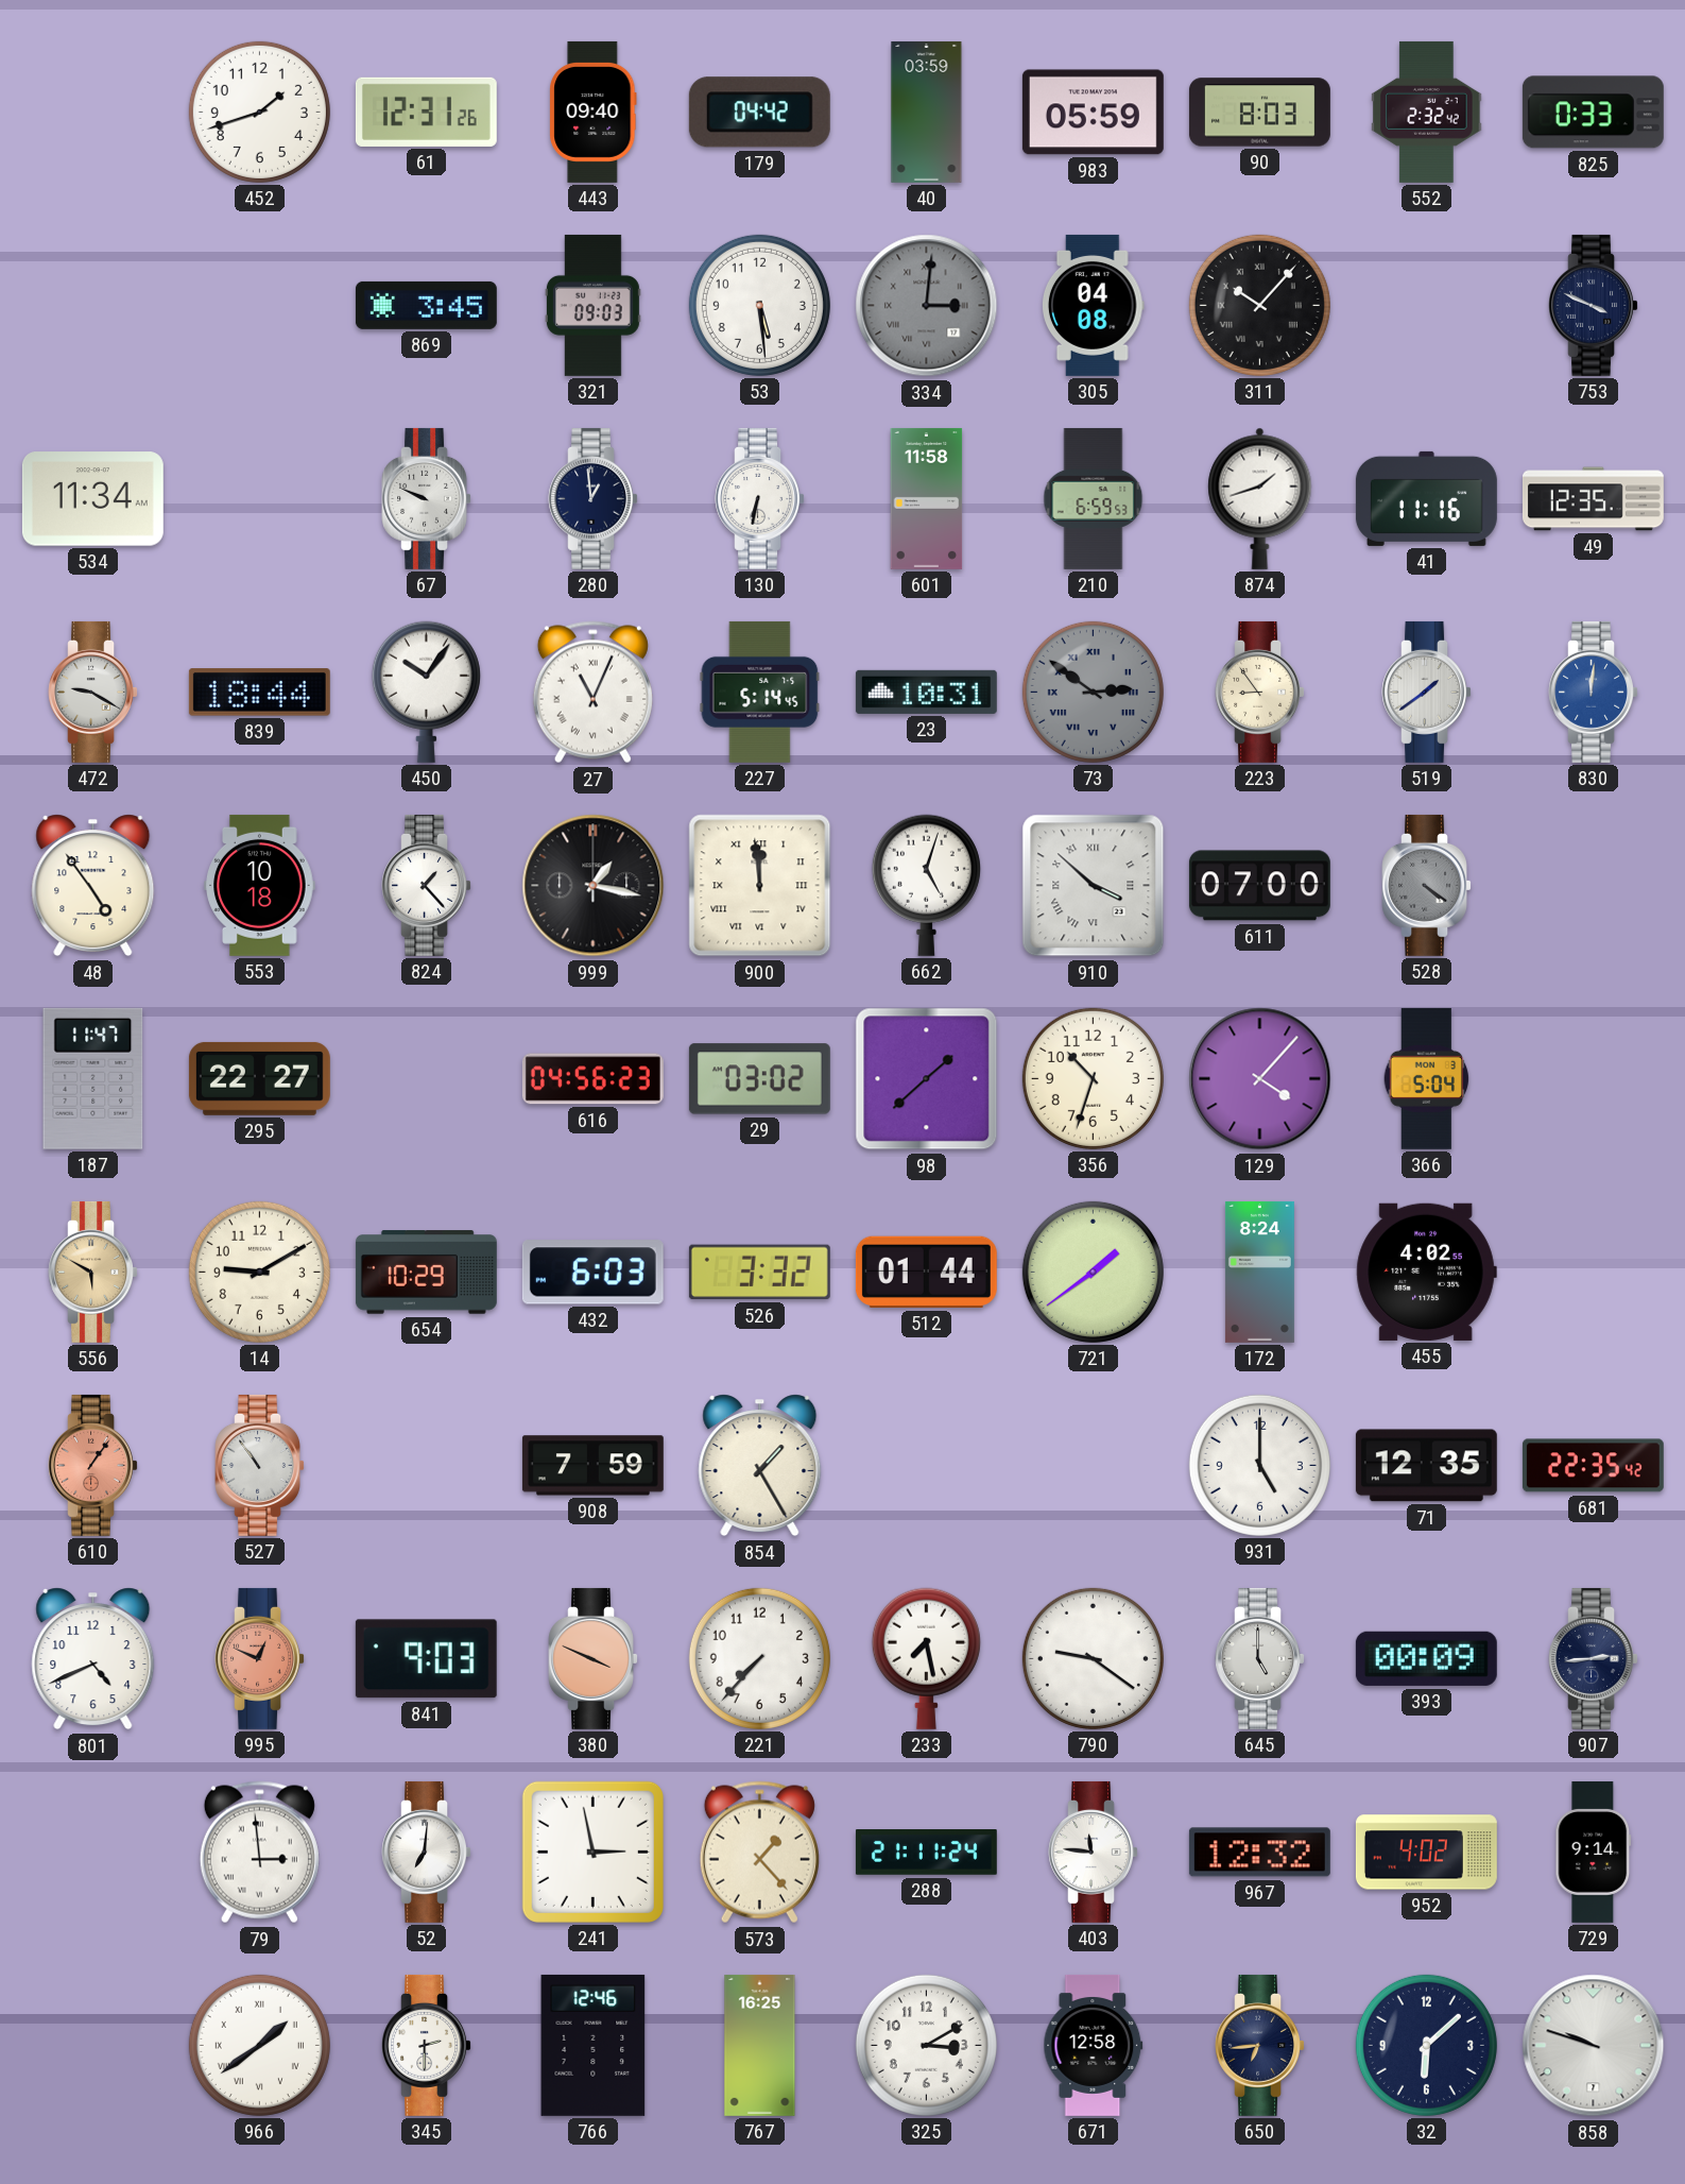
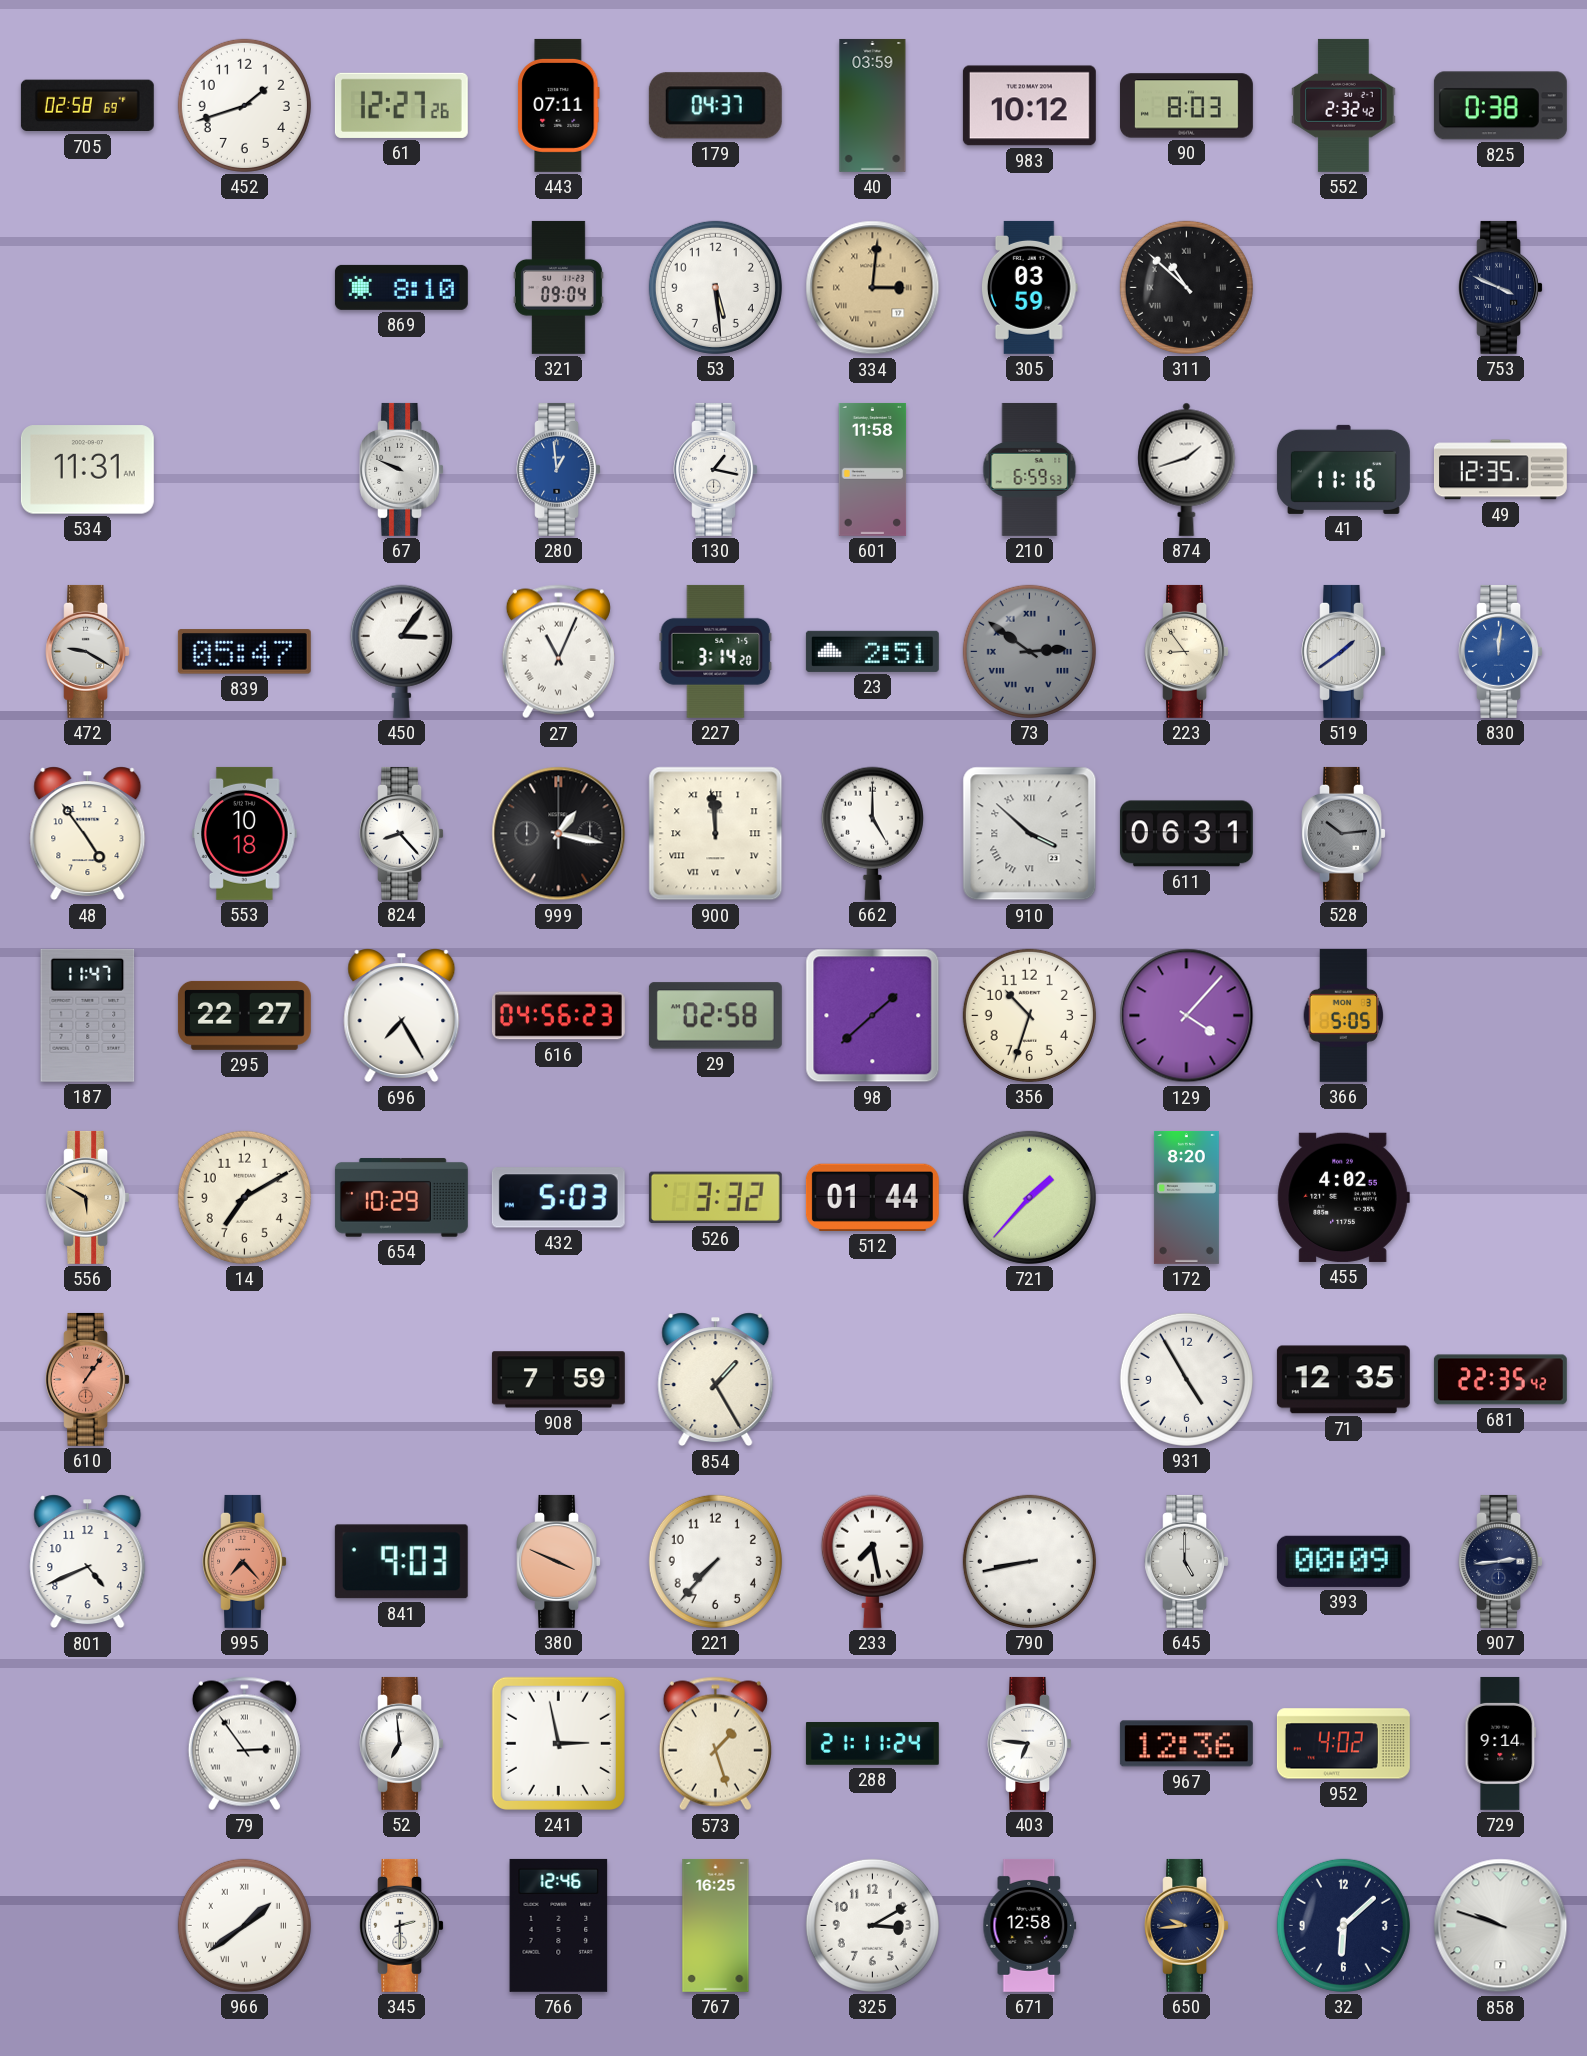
705: none -> 02:58 (87, 106)
61: 12:31 -> 12:27 (401, 105)
443: 09:40 -> 07:11 (559, 105)
179: 04:42 -> 04:37 (715, 106)
983: 05:59 -> 10:12 (1029, 106)
825: 0:33 -> 0:38 (1500, 106)
869: 3:45 -> 8:10 (401, 287)
321: 09:03 -> 09:04 (558, 287)
334 dial: grey -> champagne (873, 288)
305: 04:08 -> 03:59 (1029, 287)
311: 10:07 -> 10:52 (1186, 287)
534: 11:34 -> 11:31 (87, 470)
280 dial: navy -> blue (558, 469)
130: 6:32 -> 1:17 (715, 469)
839: 18:44 -> 05:47 (244, 652)
450: 10:06 -> 3:06 (401, 651)
227: 5:14 -> 3:14 (716, 651)
23: 10:31 -> 2:51 (872, 651)
824: 1:23 -> 8:23 (401, 833)
662: 5:03 -> 5:00 (872, 833)
611: 07:00 -> 06:31 (1186, 834)
528: 4:21 -> 10:14 (1343, 833)
696: none -> 7:25 (402, 1016)
29: 03:02 -> 02:58 (715, 1016)
366: 5:04 -> 5:05 (1344, 1015)
14: 9:10 -> 7:10 (244, 1197)
432: 6:03 -> 5:03 (558, 1198)
721: 1:39 -> 1:37 (1029, 1197)
172: 8:24 -> 8:20 (1186, 1197)
527: 10:54 -> none (259, 1465)
931: 5:00 -> 4:55 (1186, 1379)
995: 12:49 -> 7:23 (244, 1561)
790: 9:21 -> 8:43 (1029, 1561)
79: 2:59 -> 2:54 (244, 1744)
52: 7:01 -> 6:59 (401, 1743)
573: 1:23 -> 1:27 (715, 1744)
403: 11:46 -> 6:46 (1029, 1743)
967: 12:32 -> 12:36 (1186, 1744)
650: 6:44 -> 9:44 (1186, 1925)
